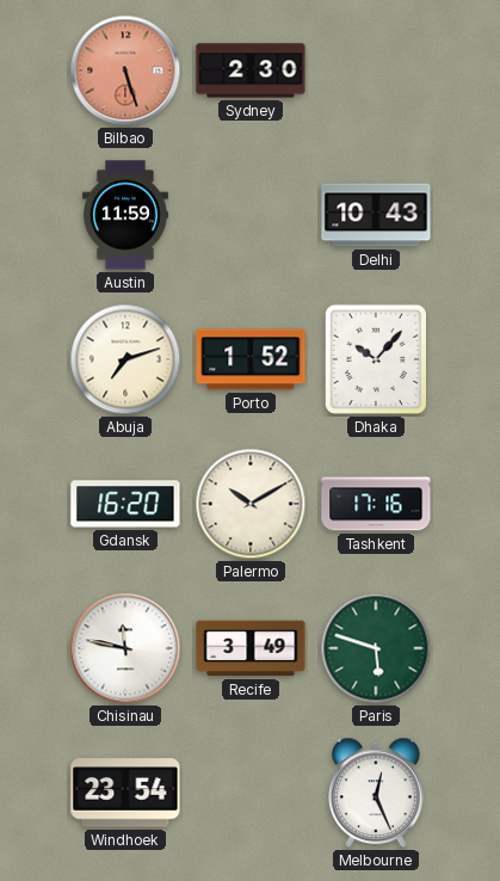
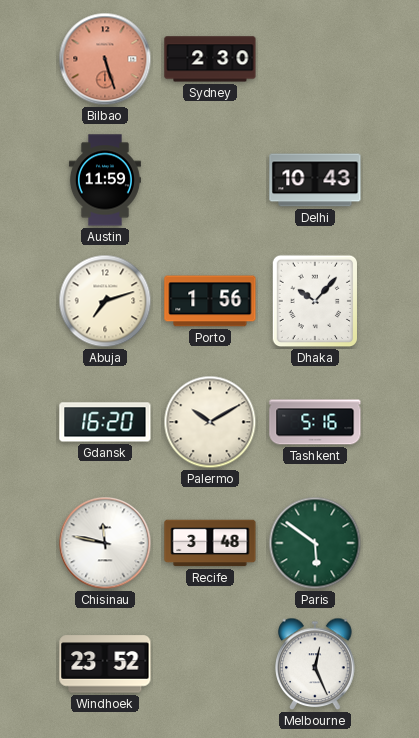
Porto: 1:52 -> 1:56 (210, 301)
Tashkent: 17:16 -> 5:16 (315, 422)
Recife: 3:49 -> 3:48 (210, 543)
Paris: 5:48 -> 5:51 (315, 543)
Windhoek: 23:54 -> 23:52 (105, 664)
